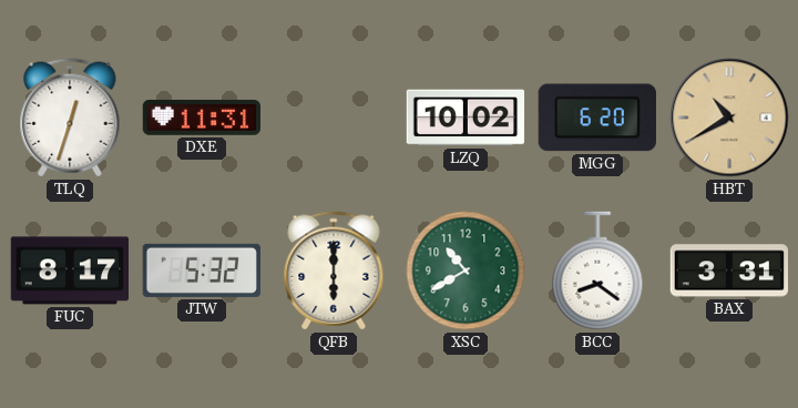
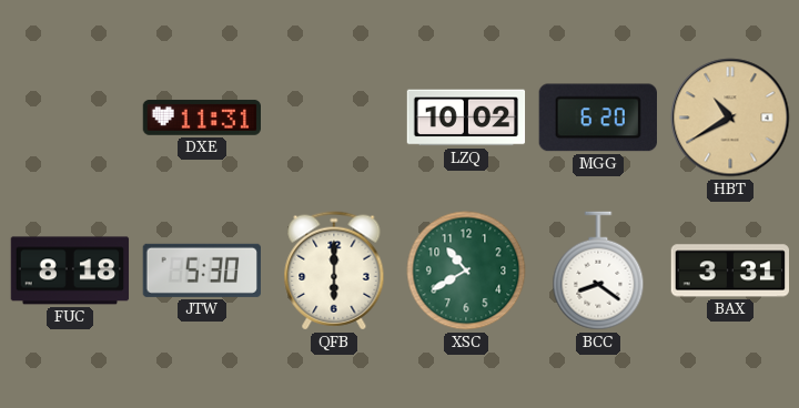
TLQ: 12:33 -> none (70, 118)
FUC: 8:17 -> 8:18 (70, 271)
JTW: 5:32 -> 5:30 (202, 271)
